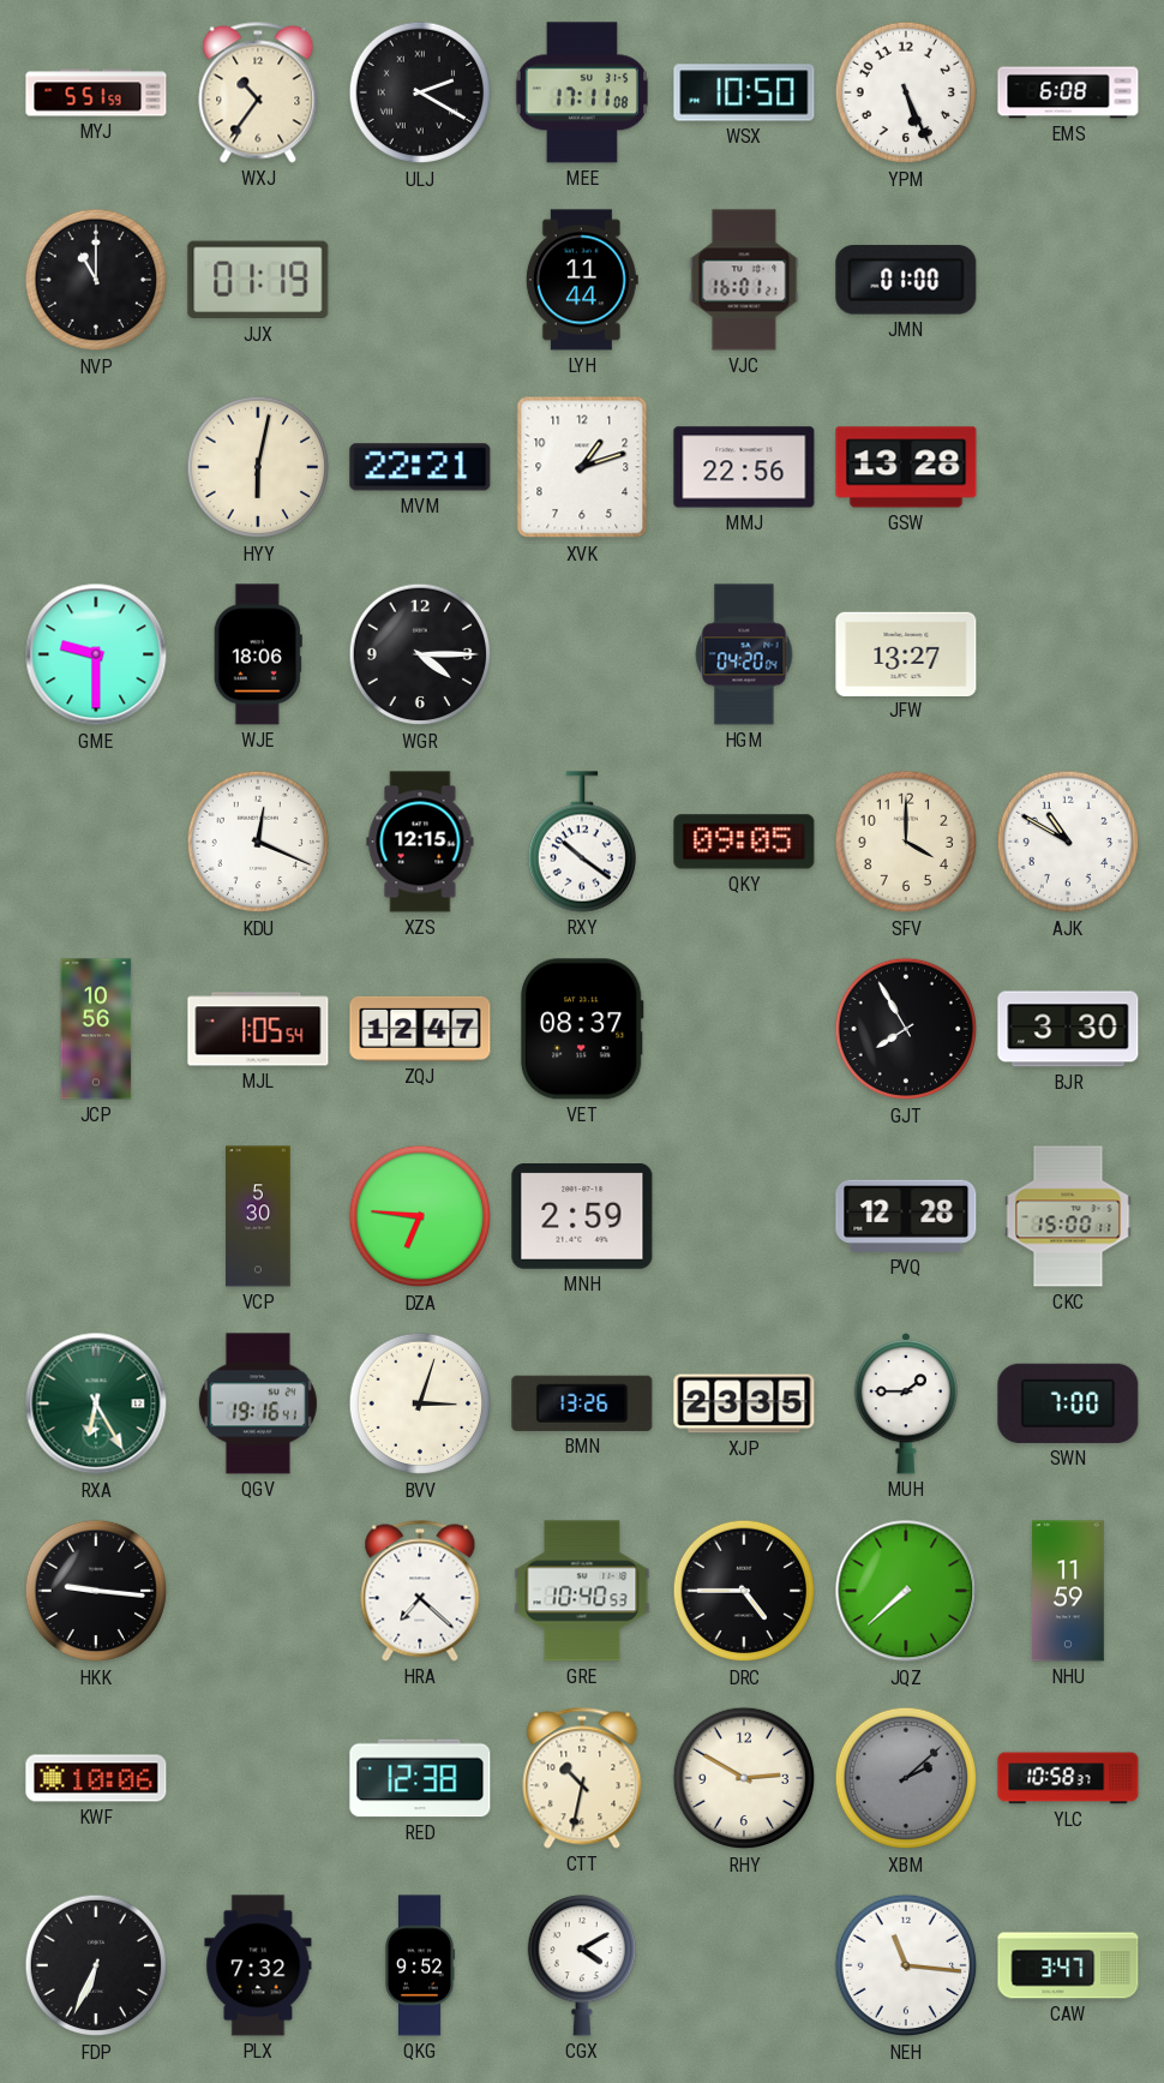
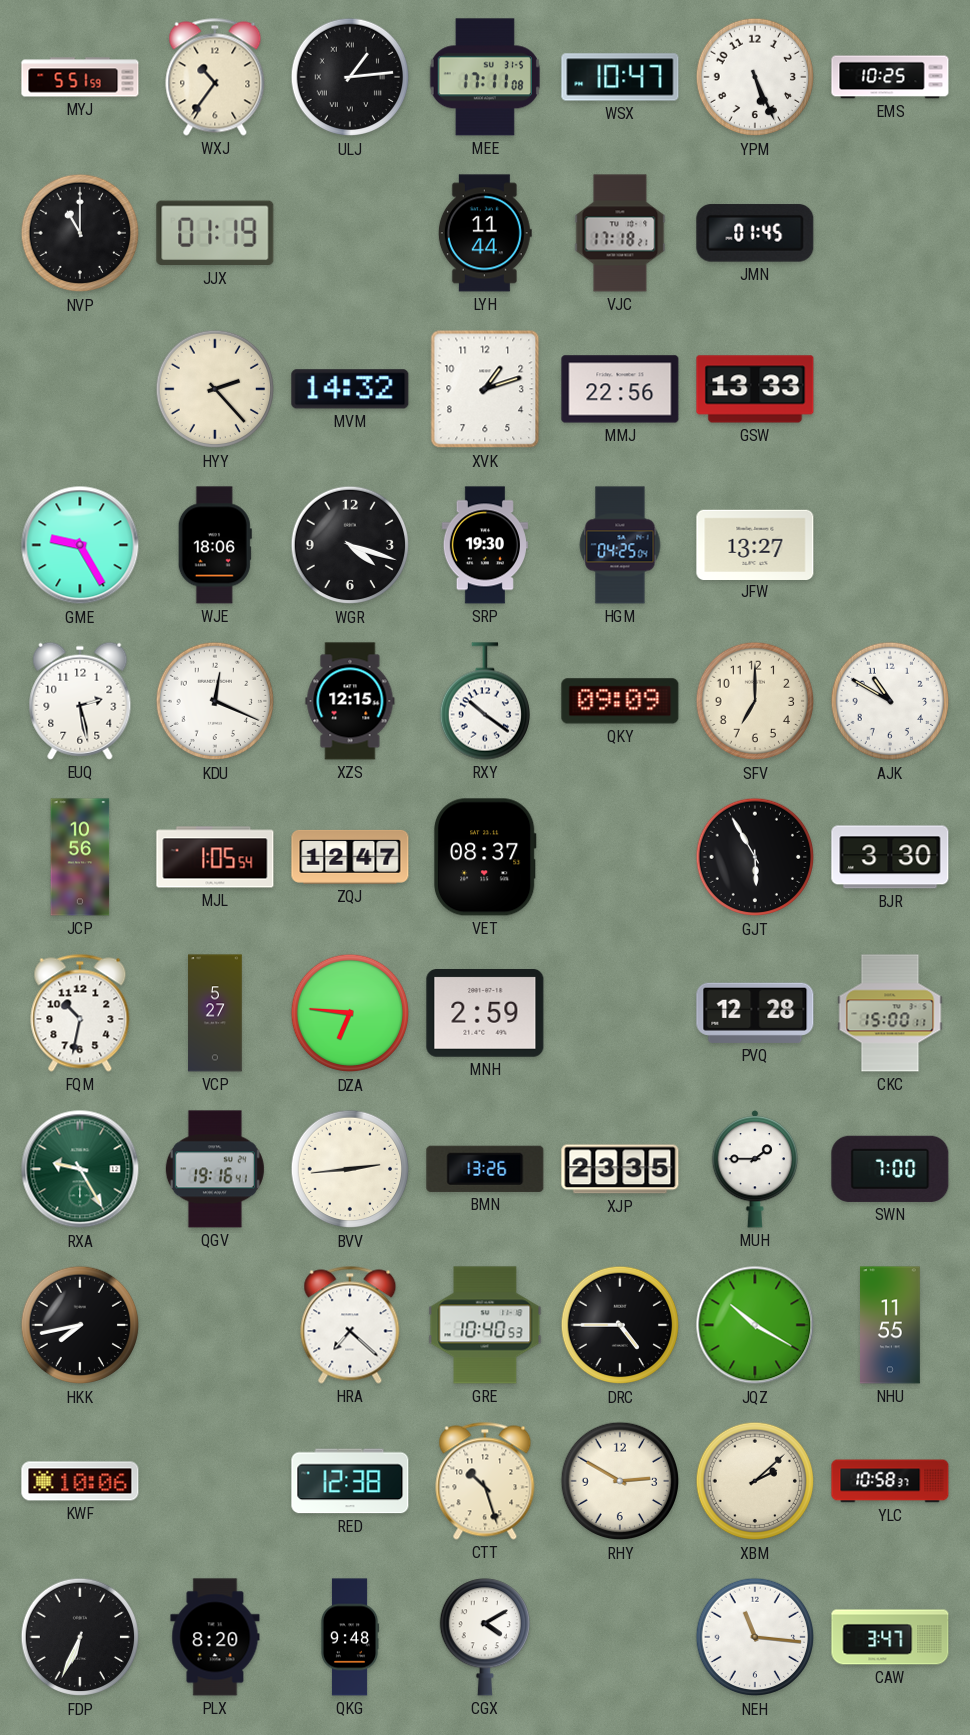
ULJ: 2:20 -> 1:14 (350, 77)
WSX: 10:50 -> 10:47 (620, 77)
EMS: 6:08 -> 10:25 (890, 77)
VJC: 16:01 -> 17:18 (620, 233)
JMN: 01:00 -> 01:45 (755, 233)
HYY: 6:02 -> 2:23 (215, 389)
MVM: 22:21 -> 14:32 (350, 389)
GSW: 13:28 -> 13:33 (755, 389)
GME: 9:30 -> 9:25 (80, 545)
WGR: 4:15 -> 4:18 (350, 545)
SRP: none -> 19:30 (485, 545)
HGM: 04:20 -> 04:25 (620, 545)
EUQ: none -> 2:28 (80, 701)
QKY: 09:05 -> 09:09 (620, 701)
SFV: 4:00 -> 7:00 (755, 701)
GJT: 7:55 -> 5:55 (755, 857)
FQM: none -> 10:32 (80, 1013)
VCP: 5:30 -> 5:27 (215, 1013)
RXA: 6:25 -> 9:25 (80, 1169)
BVV: 3:03 -> 2:44 (350, 1169)
HKK: 9:16 -> 7:43 (80, 1325)
JQZ: 7:38 -> 10:20 (755, 1325)
NHU: 11:59 -> 11:55 (891, 1325)
CTT: 10:32 -> 10:27 (485, 1481)
XBM dial: grey -> cream (755, 1481)
PLX: 7:32 -> 8:20 (215, 1637)
QKG: 9:52 -> 9:48 (350, 1637)
